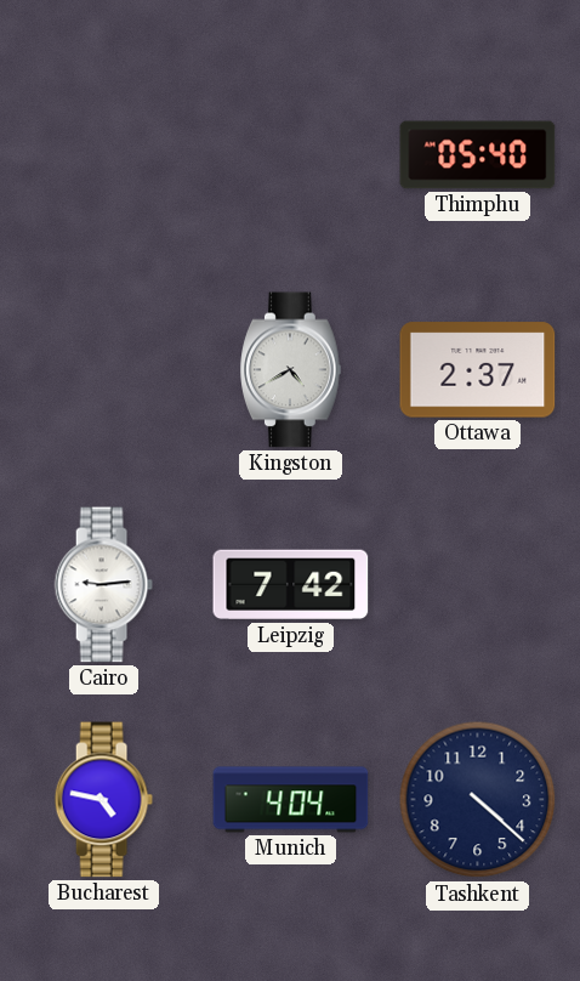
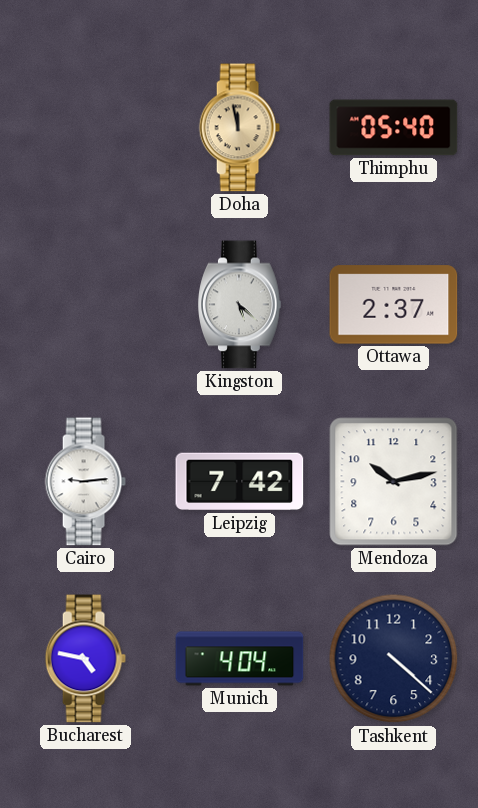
Doha: none -> 11:58 (239, 128)
Kingston: 4:40 -> 5:22 (240, 305)
Mendoza: none -> 10:13 (394, 482)
